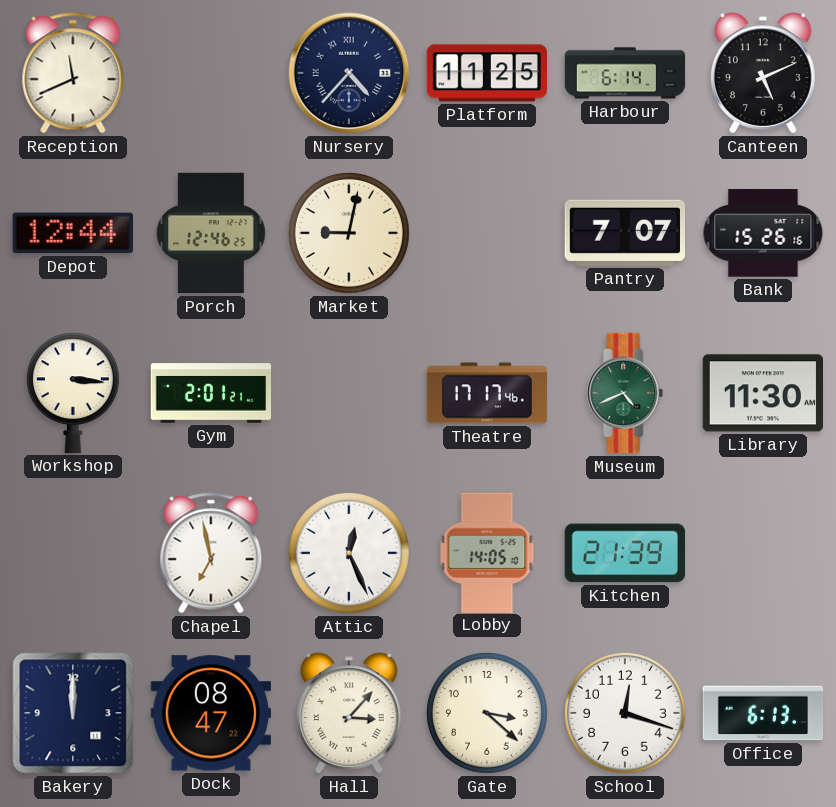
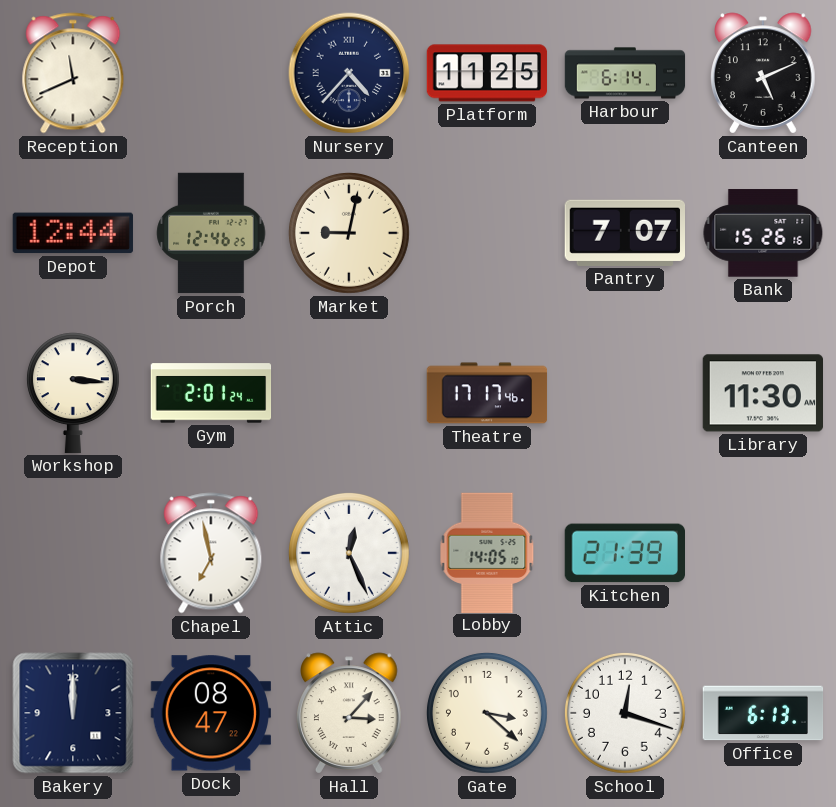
Gym: 2:01:21 -> 2:01:24 (211, 393)
Museum: 4:41 -> none (625, 393)
